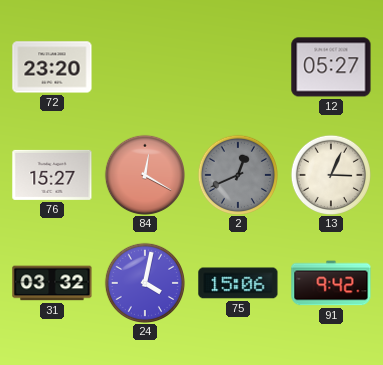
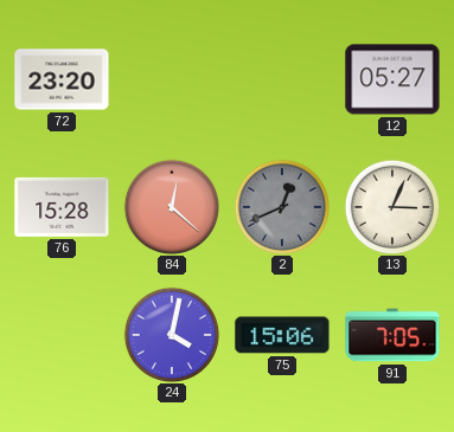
76: 15:27 -> 15:28 (62, 207)
84: 12:20 -> 12:22 (171, 206)
31: 03:32 -> none (52, 283)
91: 9:42 -> 7:05 (392, 335)
